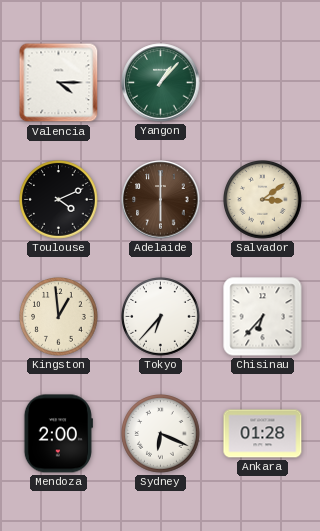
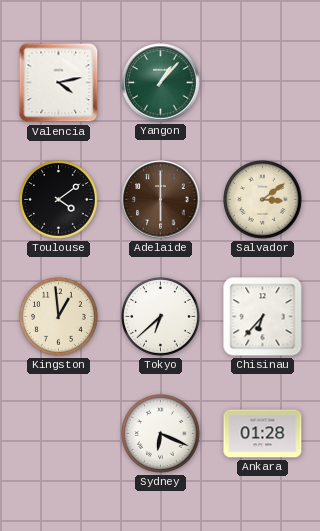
Valencia: 4:15 -> 4:13 (59, 83)
Toulouse: 4:11 -> 4:09 (59, 200)
Tokyo: 6:37 -> 6:38 (161, 317)
Mendoza: 2:00 -> none (58, 434)
